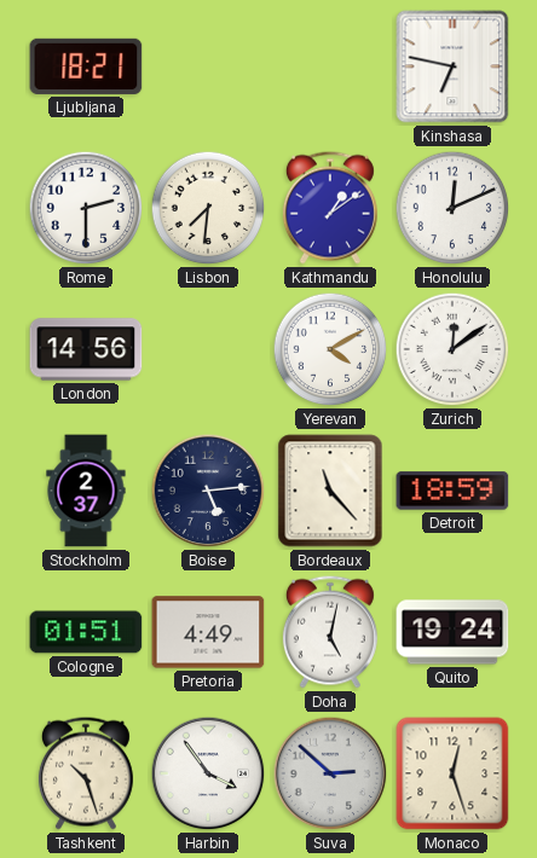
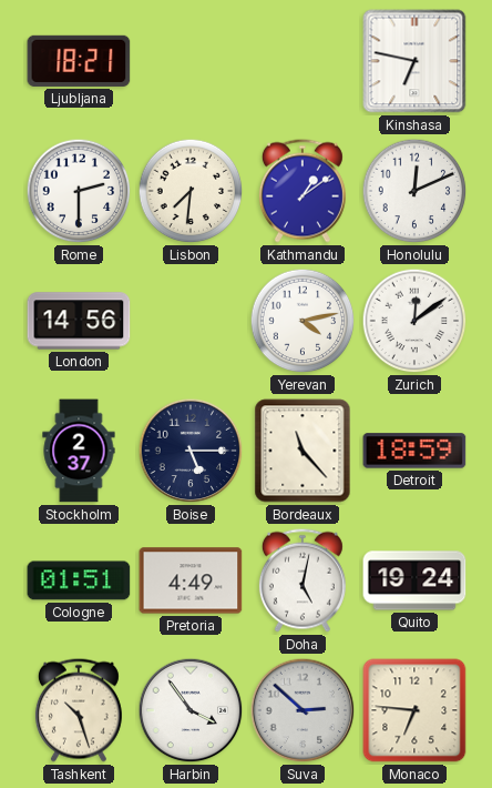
Yerevan: 4:10 -> 4:13 (303, 321)
Boise: 5:14 -> 5:15 (191, 451)
Monaco: 12:27 -> 6:46 (414, 710)
